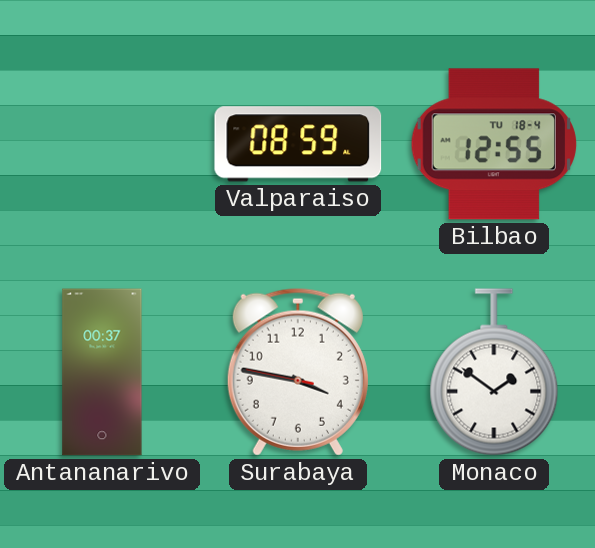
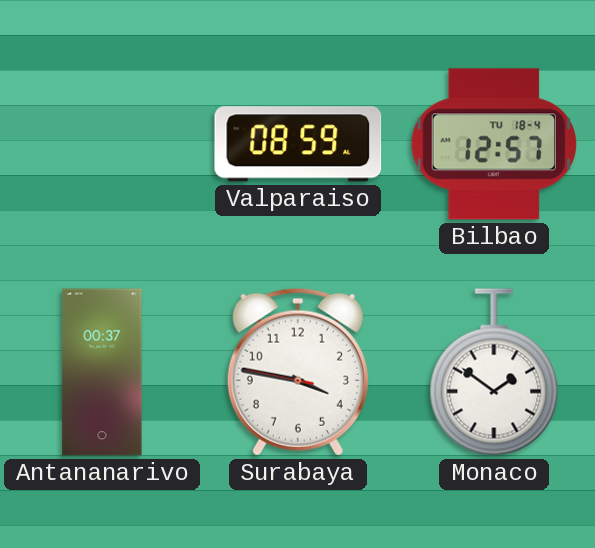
Bilbao: 12:55 -> 12:57 (494, 144)
